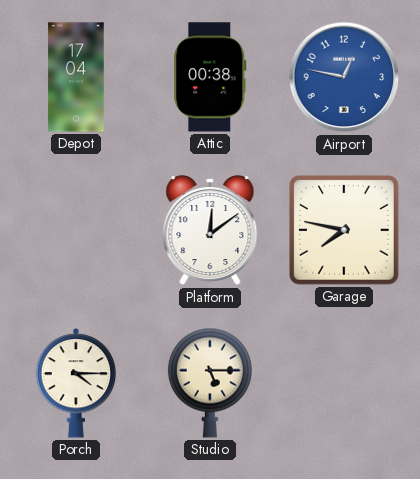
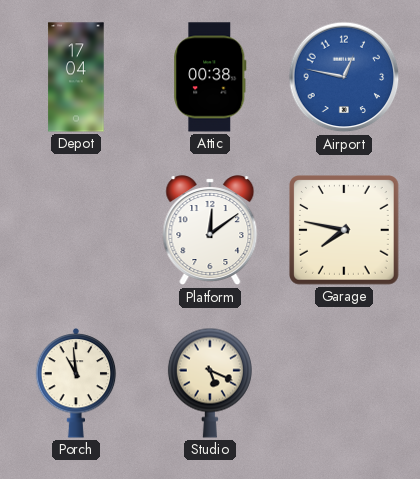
Porch: 4:15 -> 10:59 (76, 384)
Studio: 5:15 -> 5:19 (210, 383)
